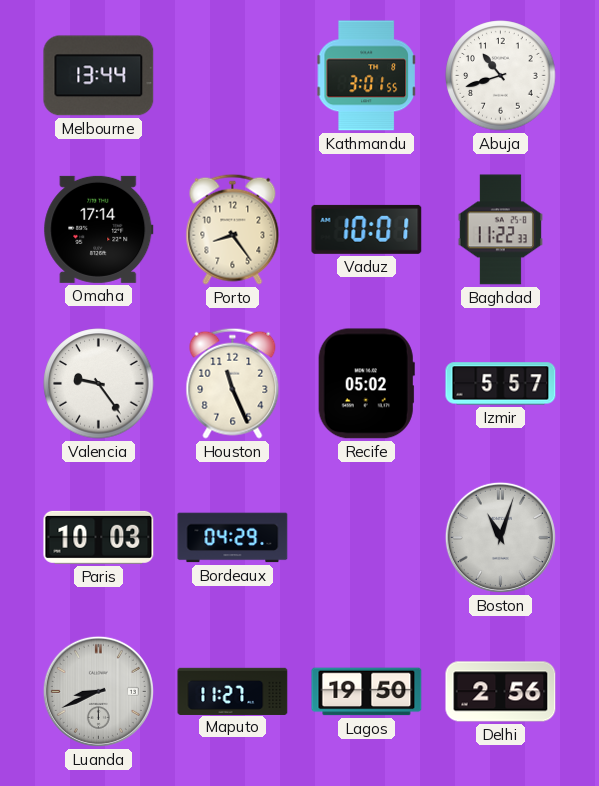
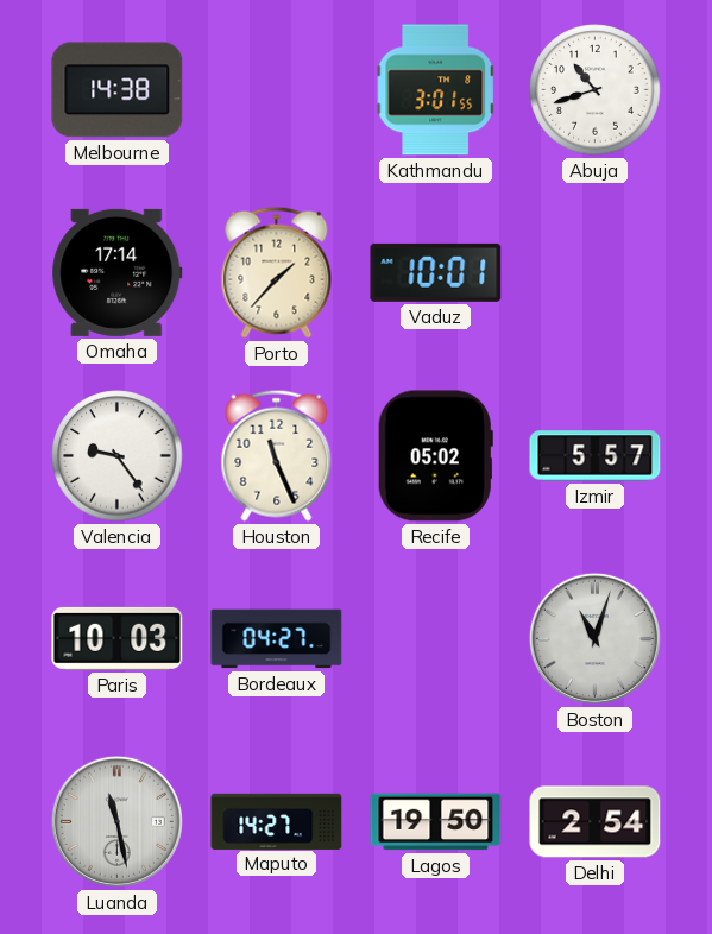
Melbourne: 13:44 -> 14:38 (118, 90)
Porto: 8:24 -> 1:37 (277, 272)
Baghdad: 11:22 -> none (500, 230)
Bordeaux: 04:29 -> 04:27 (277, 639)
Luanda: 8:41 -> 11:28 (116, 821)
Maputo: 11:27 -> 14:27 (277, 821)
Delhi: 2:56 -> 2:54 (596, 822)
